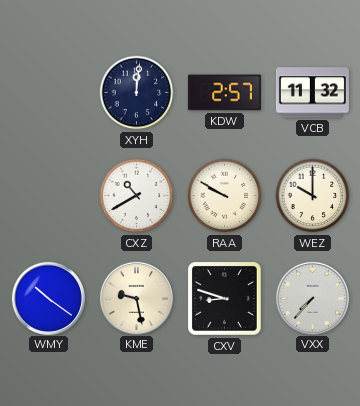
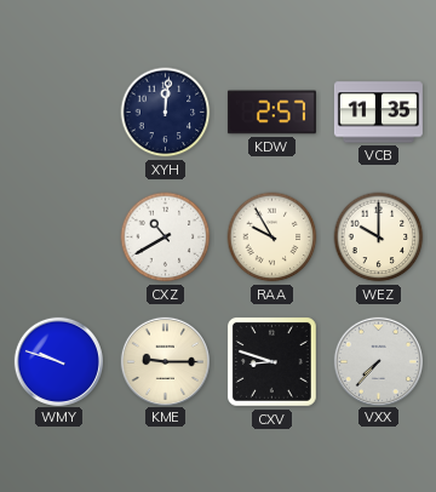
VCB: 11:32 -> 11:35 (378, 113)
RAA: 9:50 -> 9:55 (272, 238)
WMY: 10:21 -> 9:48 (58, 361)
KME: 9:28 -> 9:15 (165, 361)
